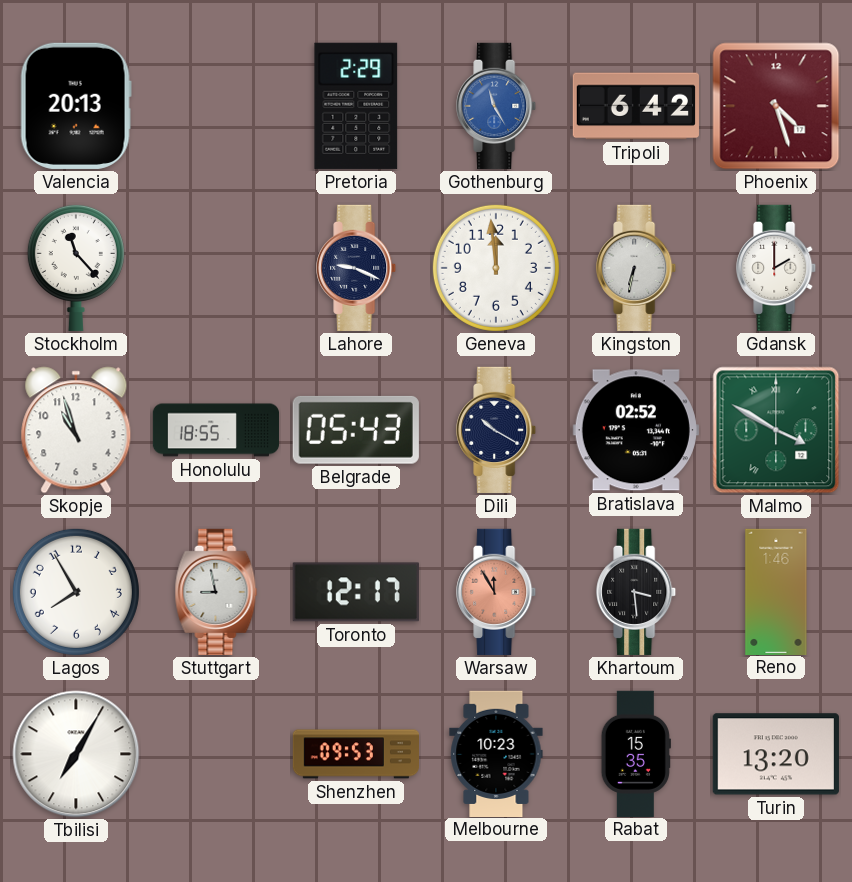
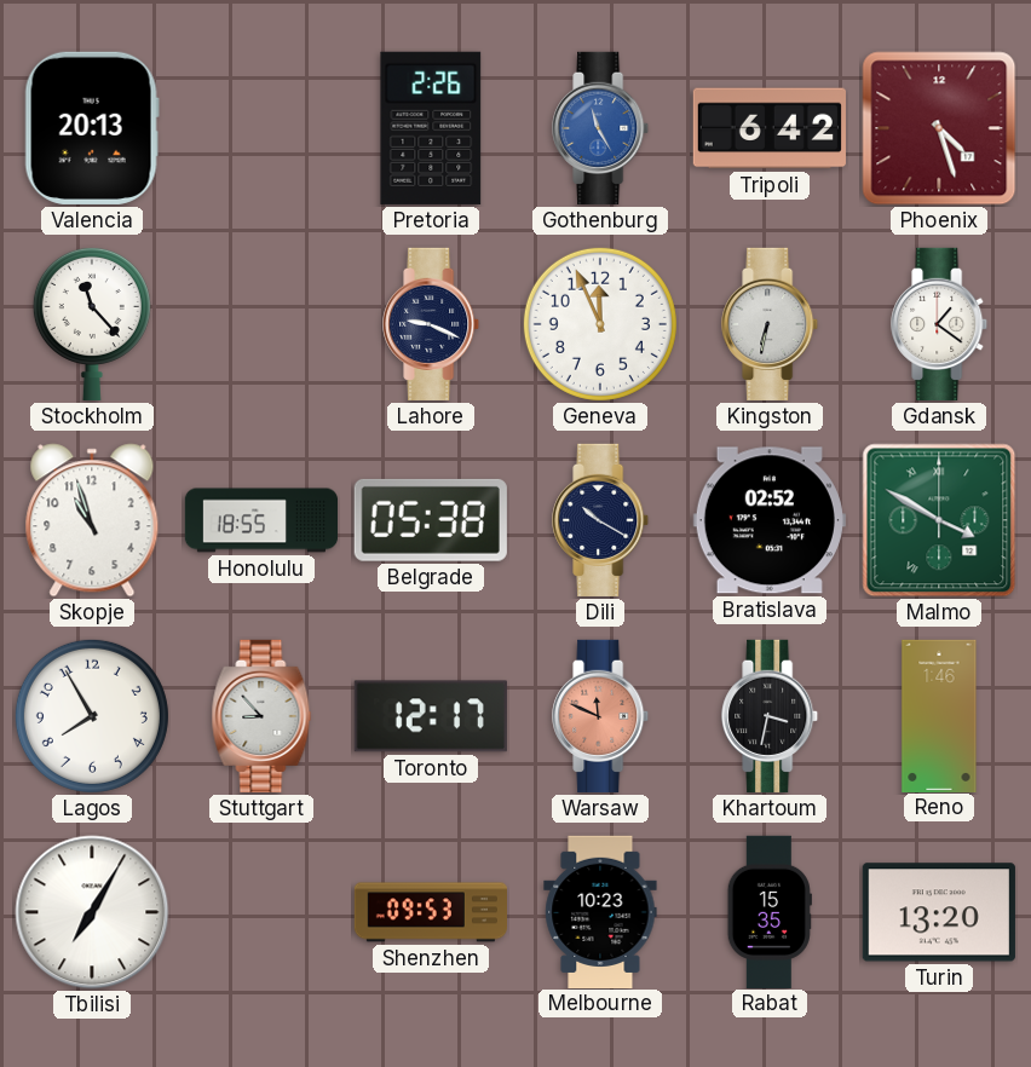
Pretoria: 2:29 -> 2:26 (431, 128)
Geneva: 11:59 -> 11:56 (600, 324)
Gdansk: 2:00 -> 1:21 (940, 324)
Belgrade: 05:43 -> 05:38 (431, 520)
Stuttgart: 8:58 -> 8:53 (261, 716)
Warsaw: 11:55 -> 11:49 (601, 716)
Khartoum: 3:29 -> 3:32 (771, 716)
